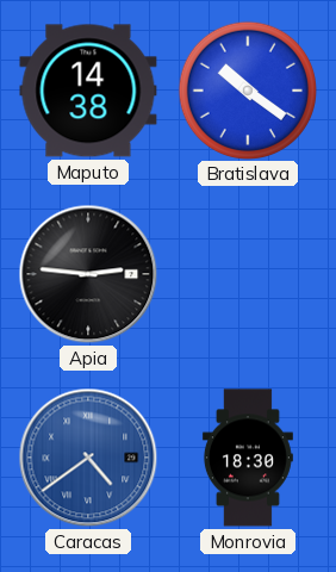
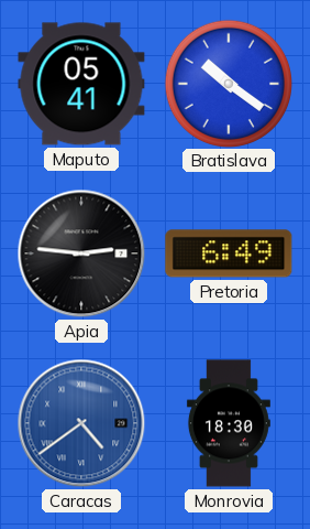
Maputo: 14:38 -> 05:41 (81, 84)
Pretoria: none -> 6:49 (229, 253)
